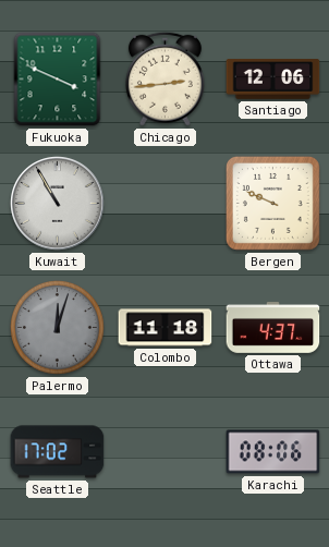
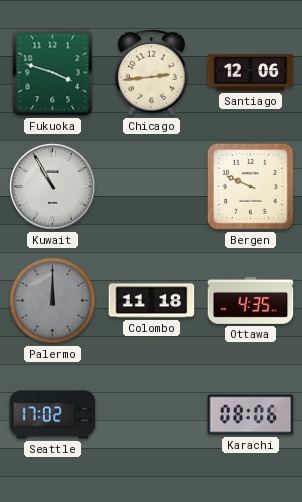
Fukuoka: 3:49 -> 3:48 (53, 73)
Palermo: 12:03 -> 12:00 (53, 301)
Ottawa: 4:37 -> 4:35 (251, 301)
